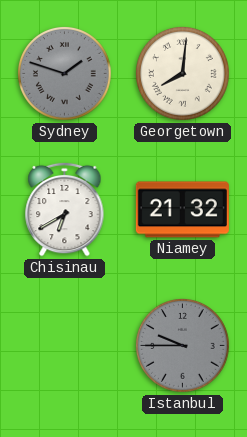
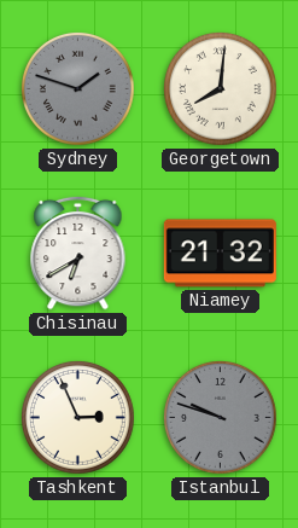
Tashkent: none -> 2:56 (78, 418)
Istanbul: 9:45 -> 9:48 (221, 418)
